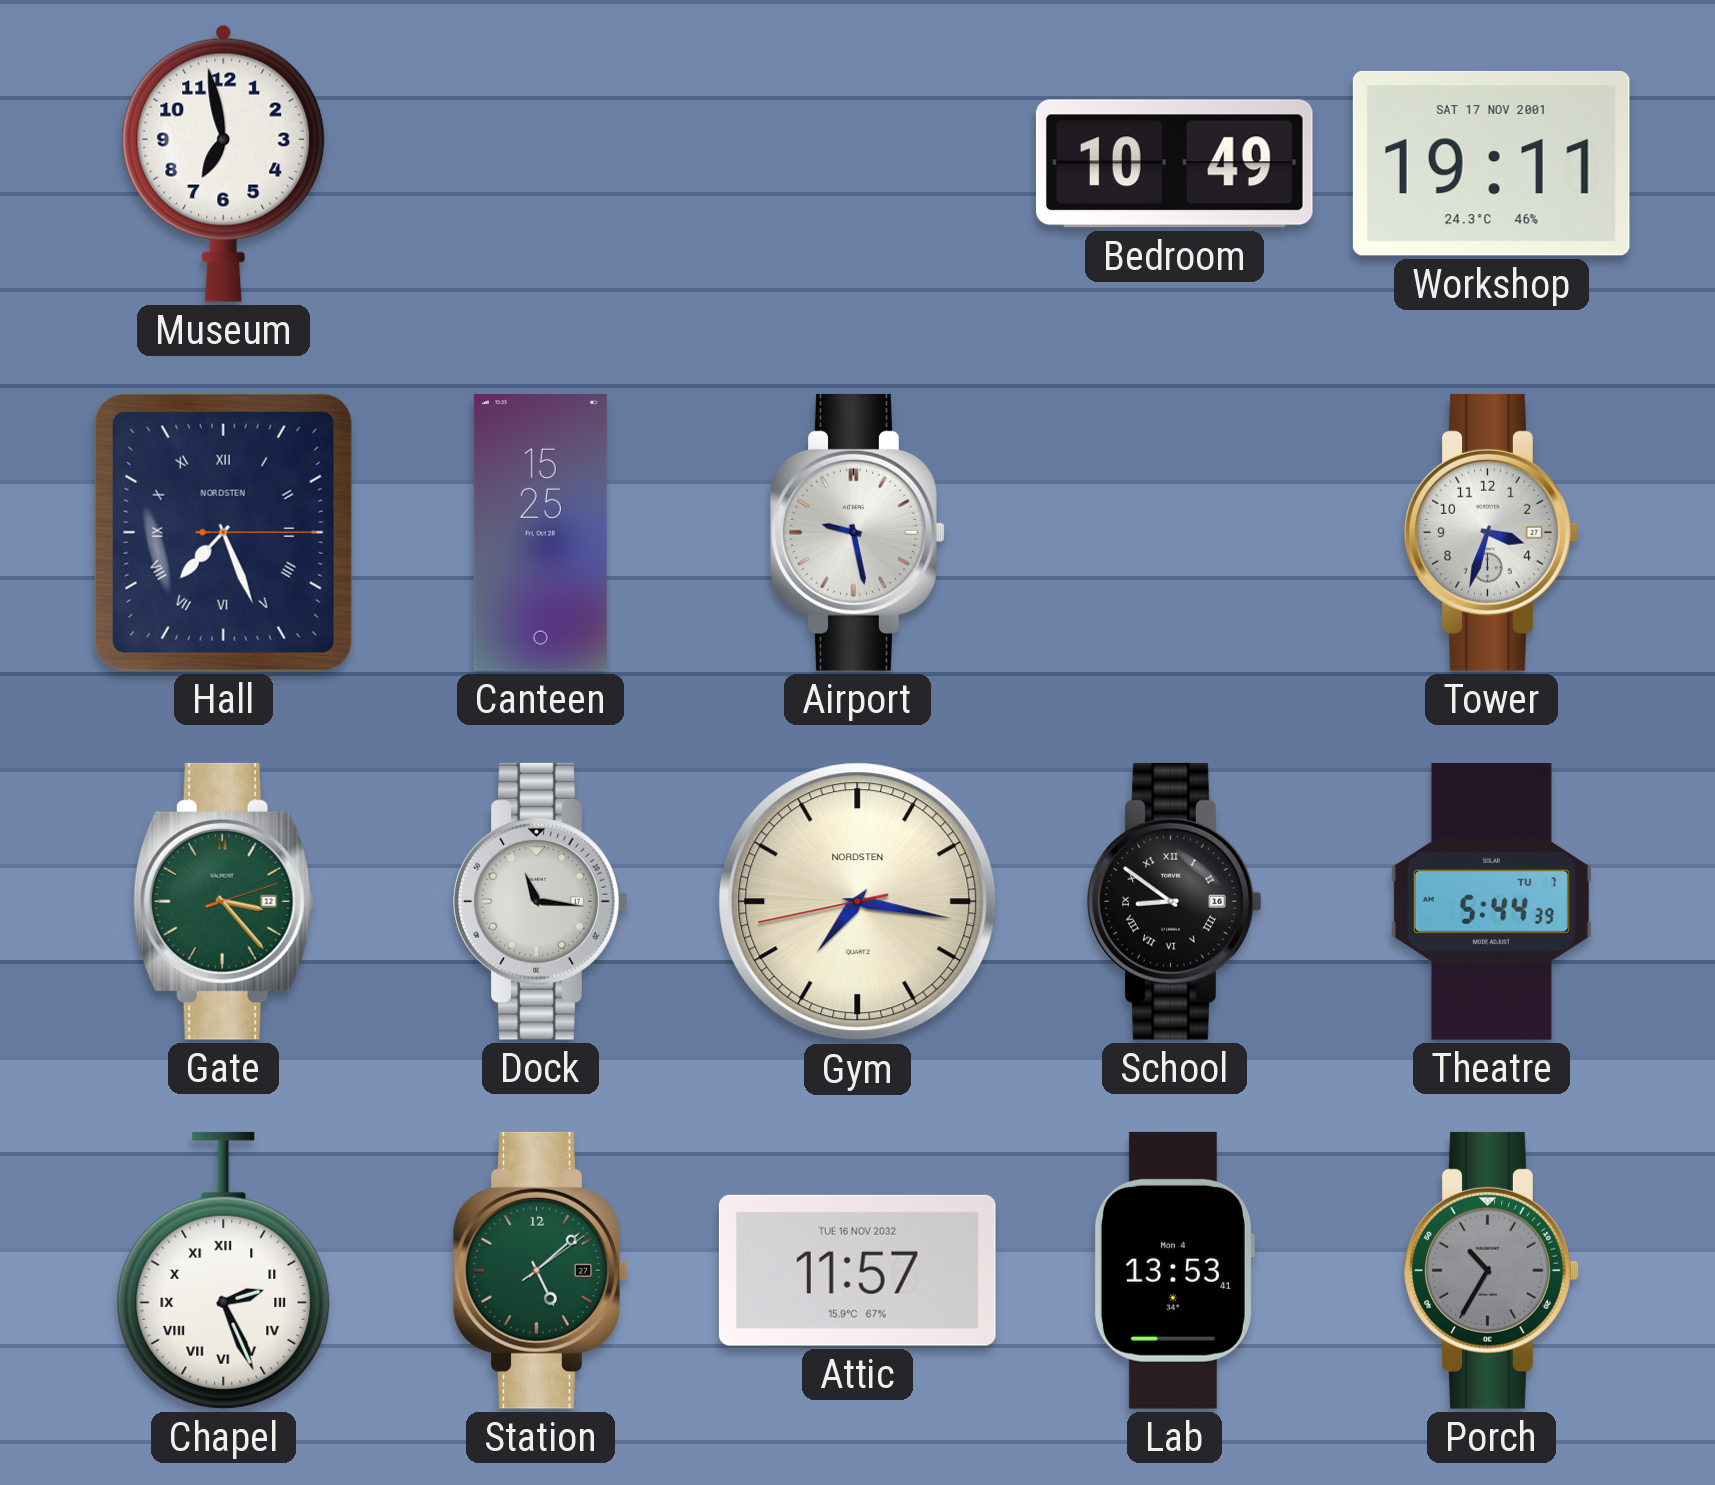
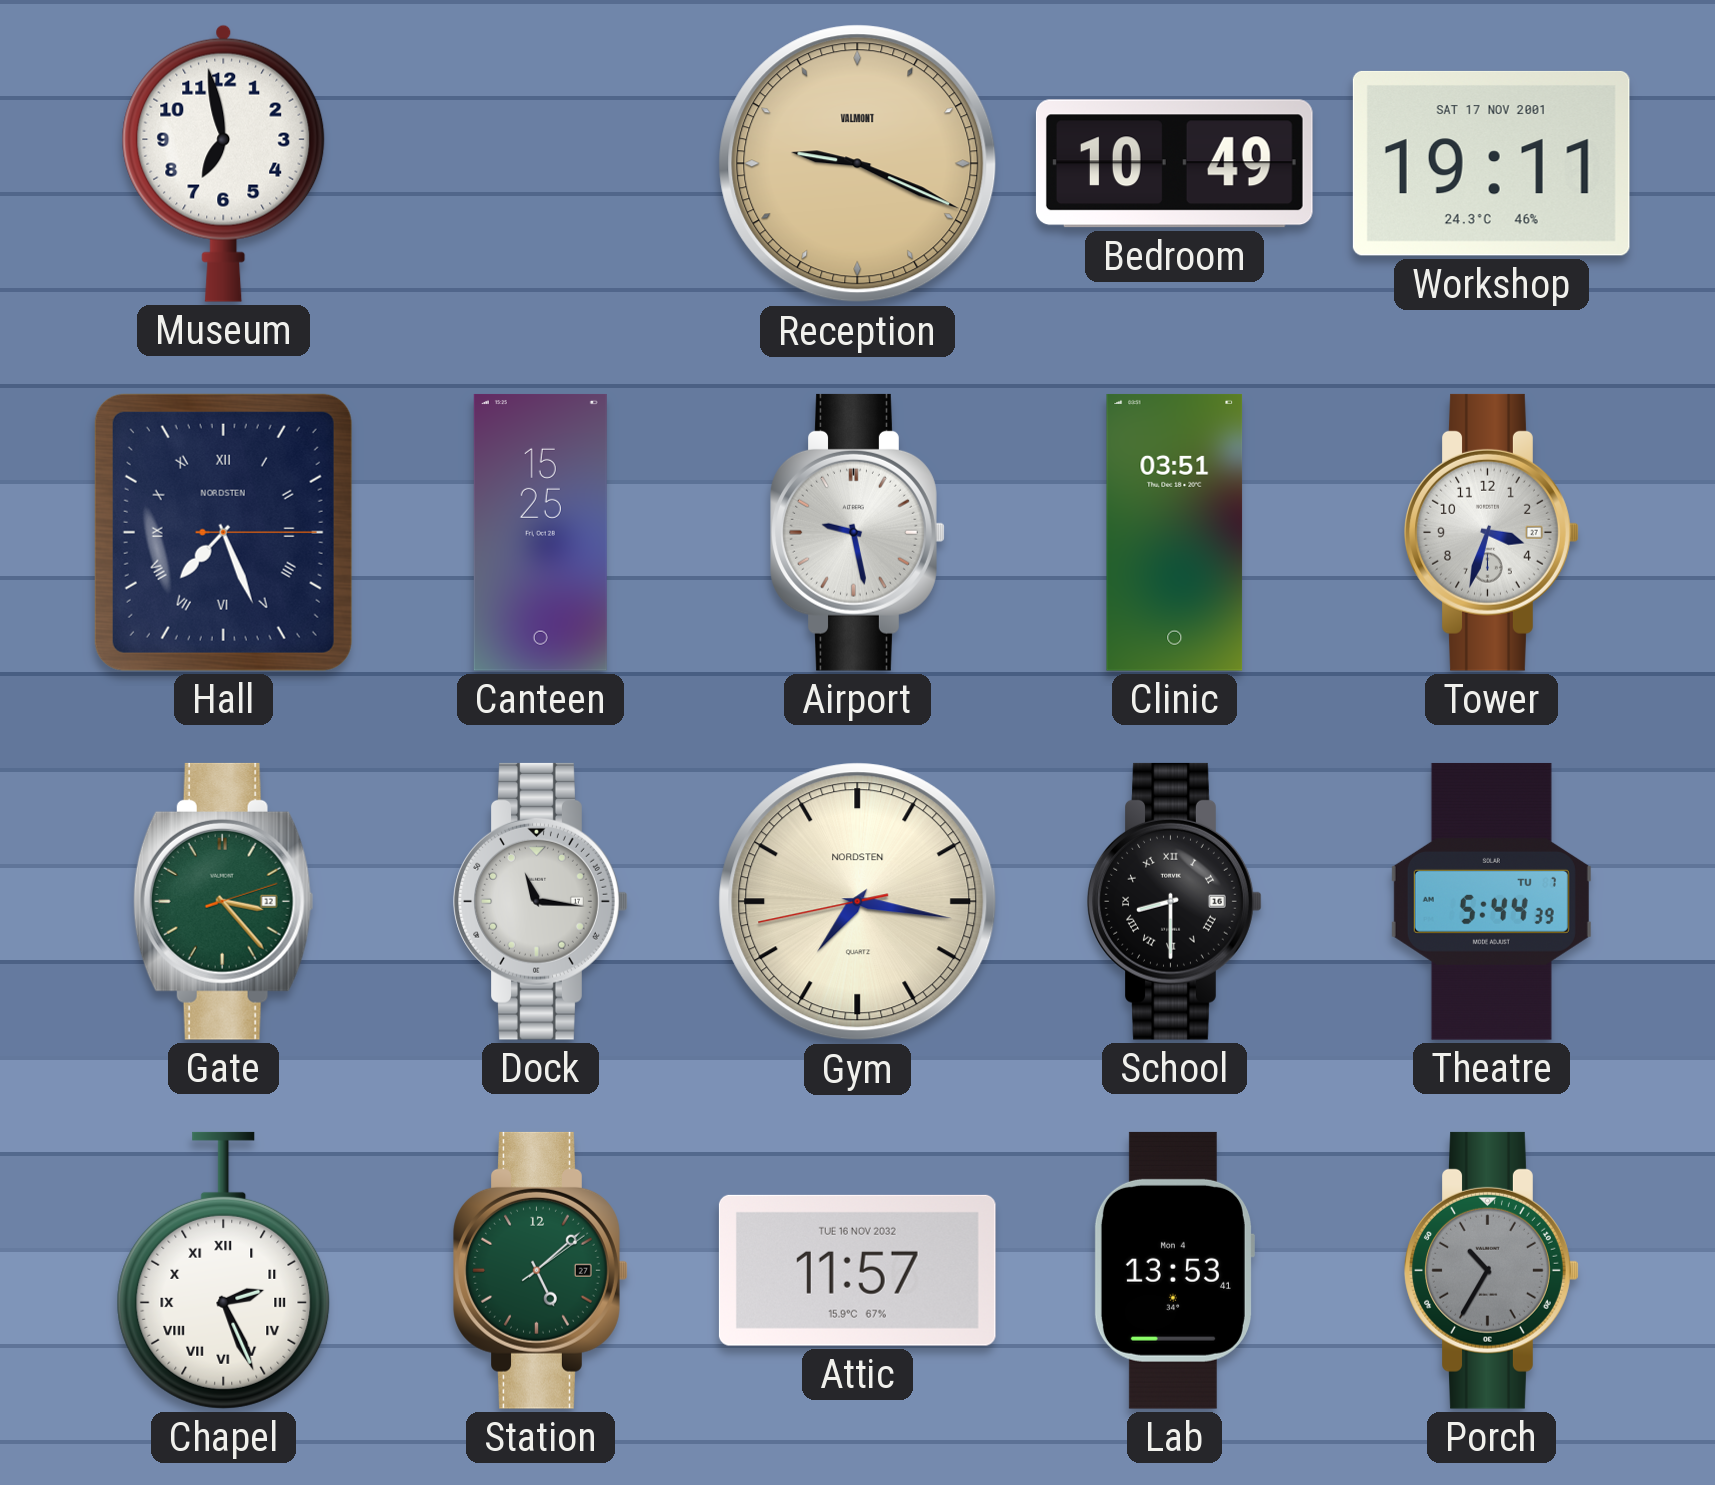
Reception: none -> 9:19 (858, 164)
Clinic: none -> 03:51 (1175, 532)
School: 8:51 -> 8:30 (1175, 901)
